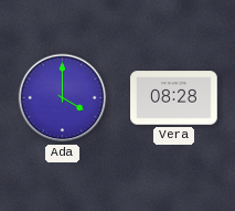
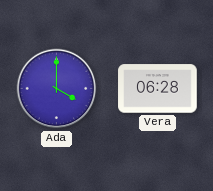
Vera: 08:28 -> 06:28 (158, 89)
